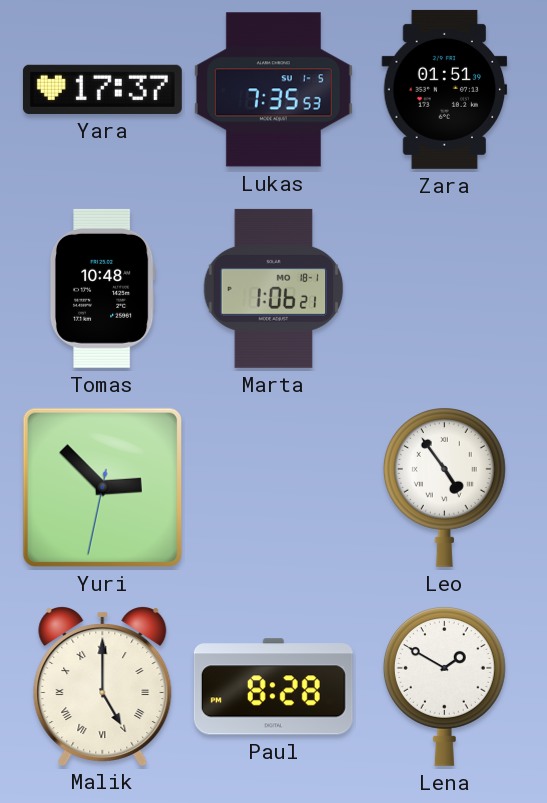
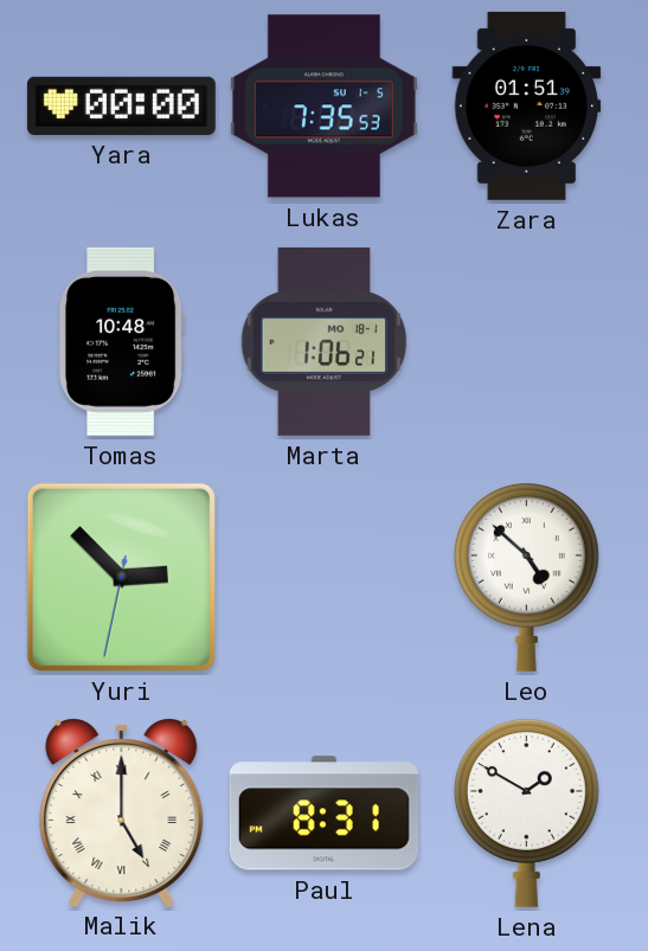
Yara: 17:37 -> 00:00 (121, 105)
Leo: 4:54 -> 4:52 (526, 578)
Paul: 8:28 -> 8:31 (323, 814)
